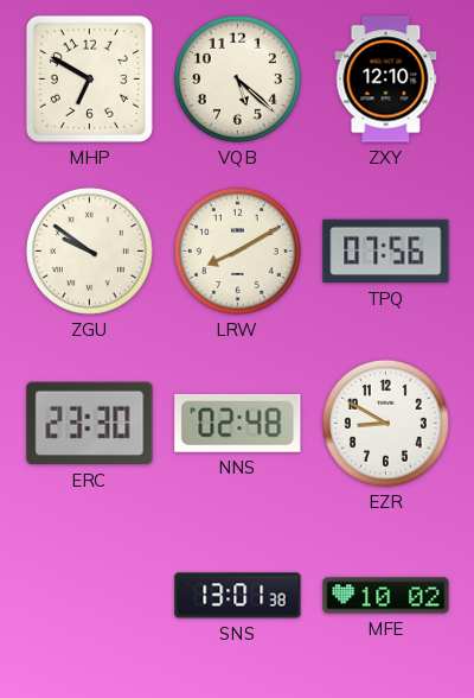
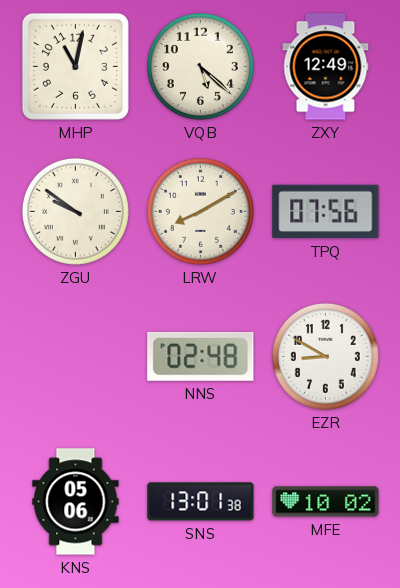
MHP: 6:50 -> 11:02 (75, 66)
ZXY: 12:10 -> 12:49 (326, 67)
ERC: 23:30 -> none (90, 424)
KNS: none -> 05:06 (76, 502)
